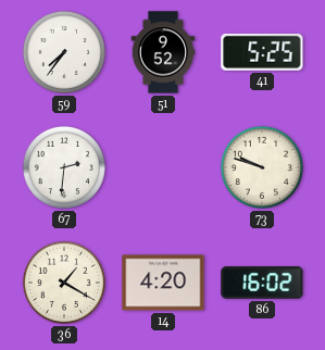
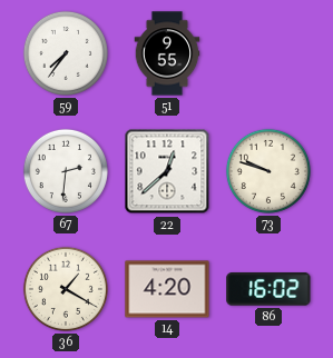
51: 9:52 -> 9:55 (167, 53)
41: 5:25 -> none (262, 52)
22: none -> 12:38 (167, 171)
